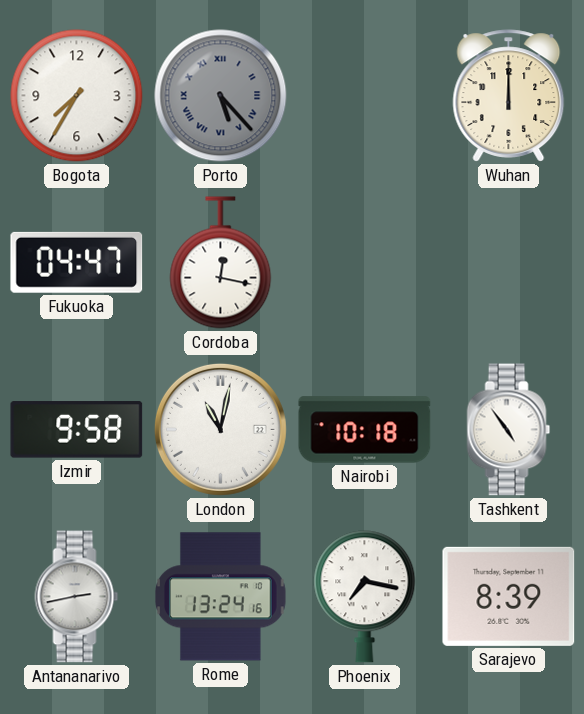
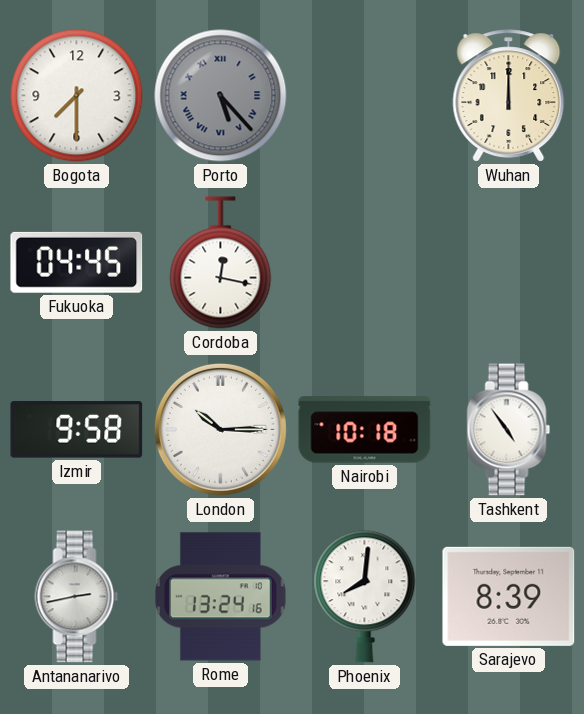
Bogota: 7:35 -> 7:30 (77, 96)
Fukuoka: 04:47 -> 04:45 (77, 262)
London: 11:02 -> 10:15 (220, 429)
Phoenix: 7:17 -> 8:01 (365, 597)
